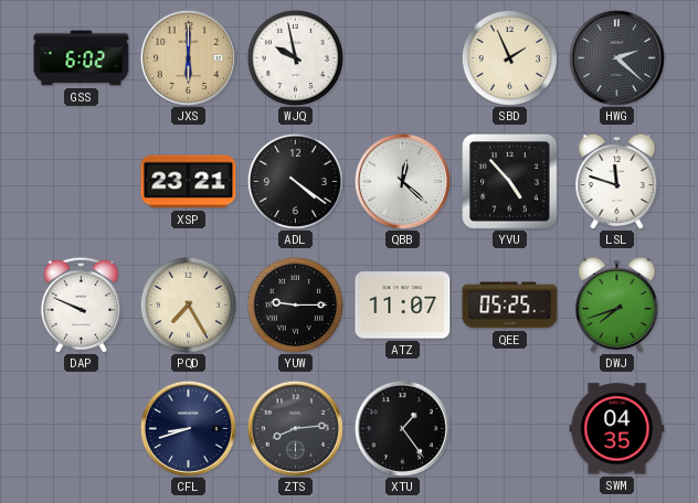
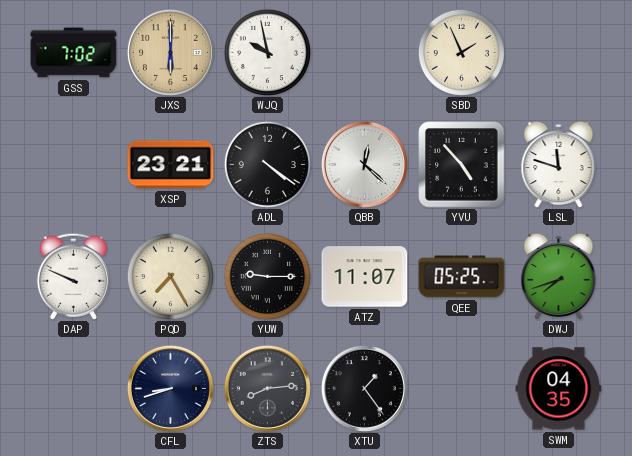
GSS: 6:02 -> 7:02 (74, 53)
HWG: 2:22 -> none (616, 57)
